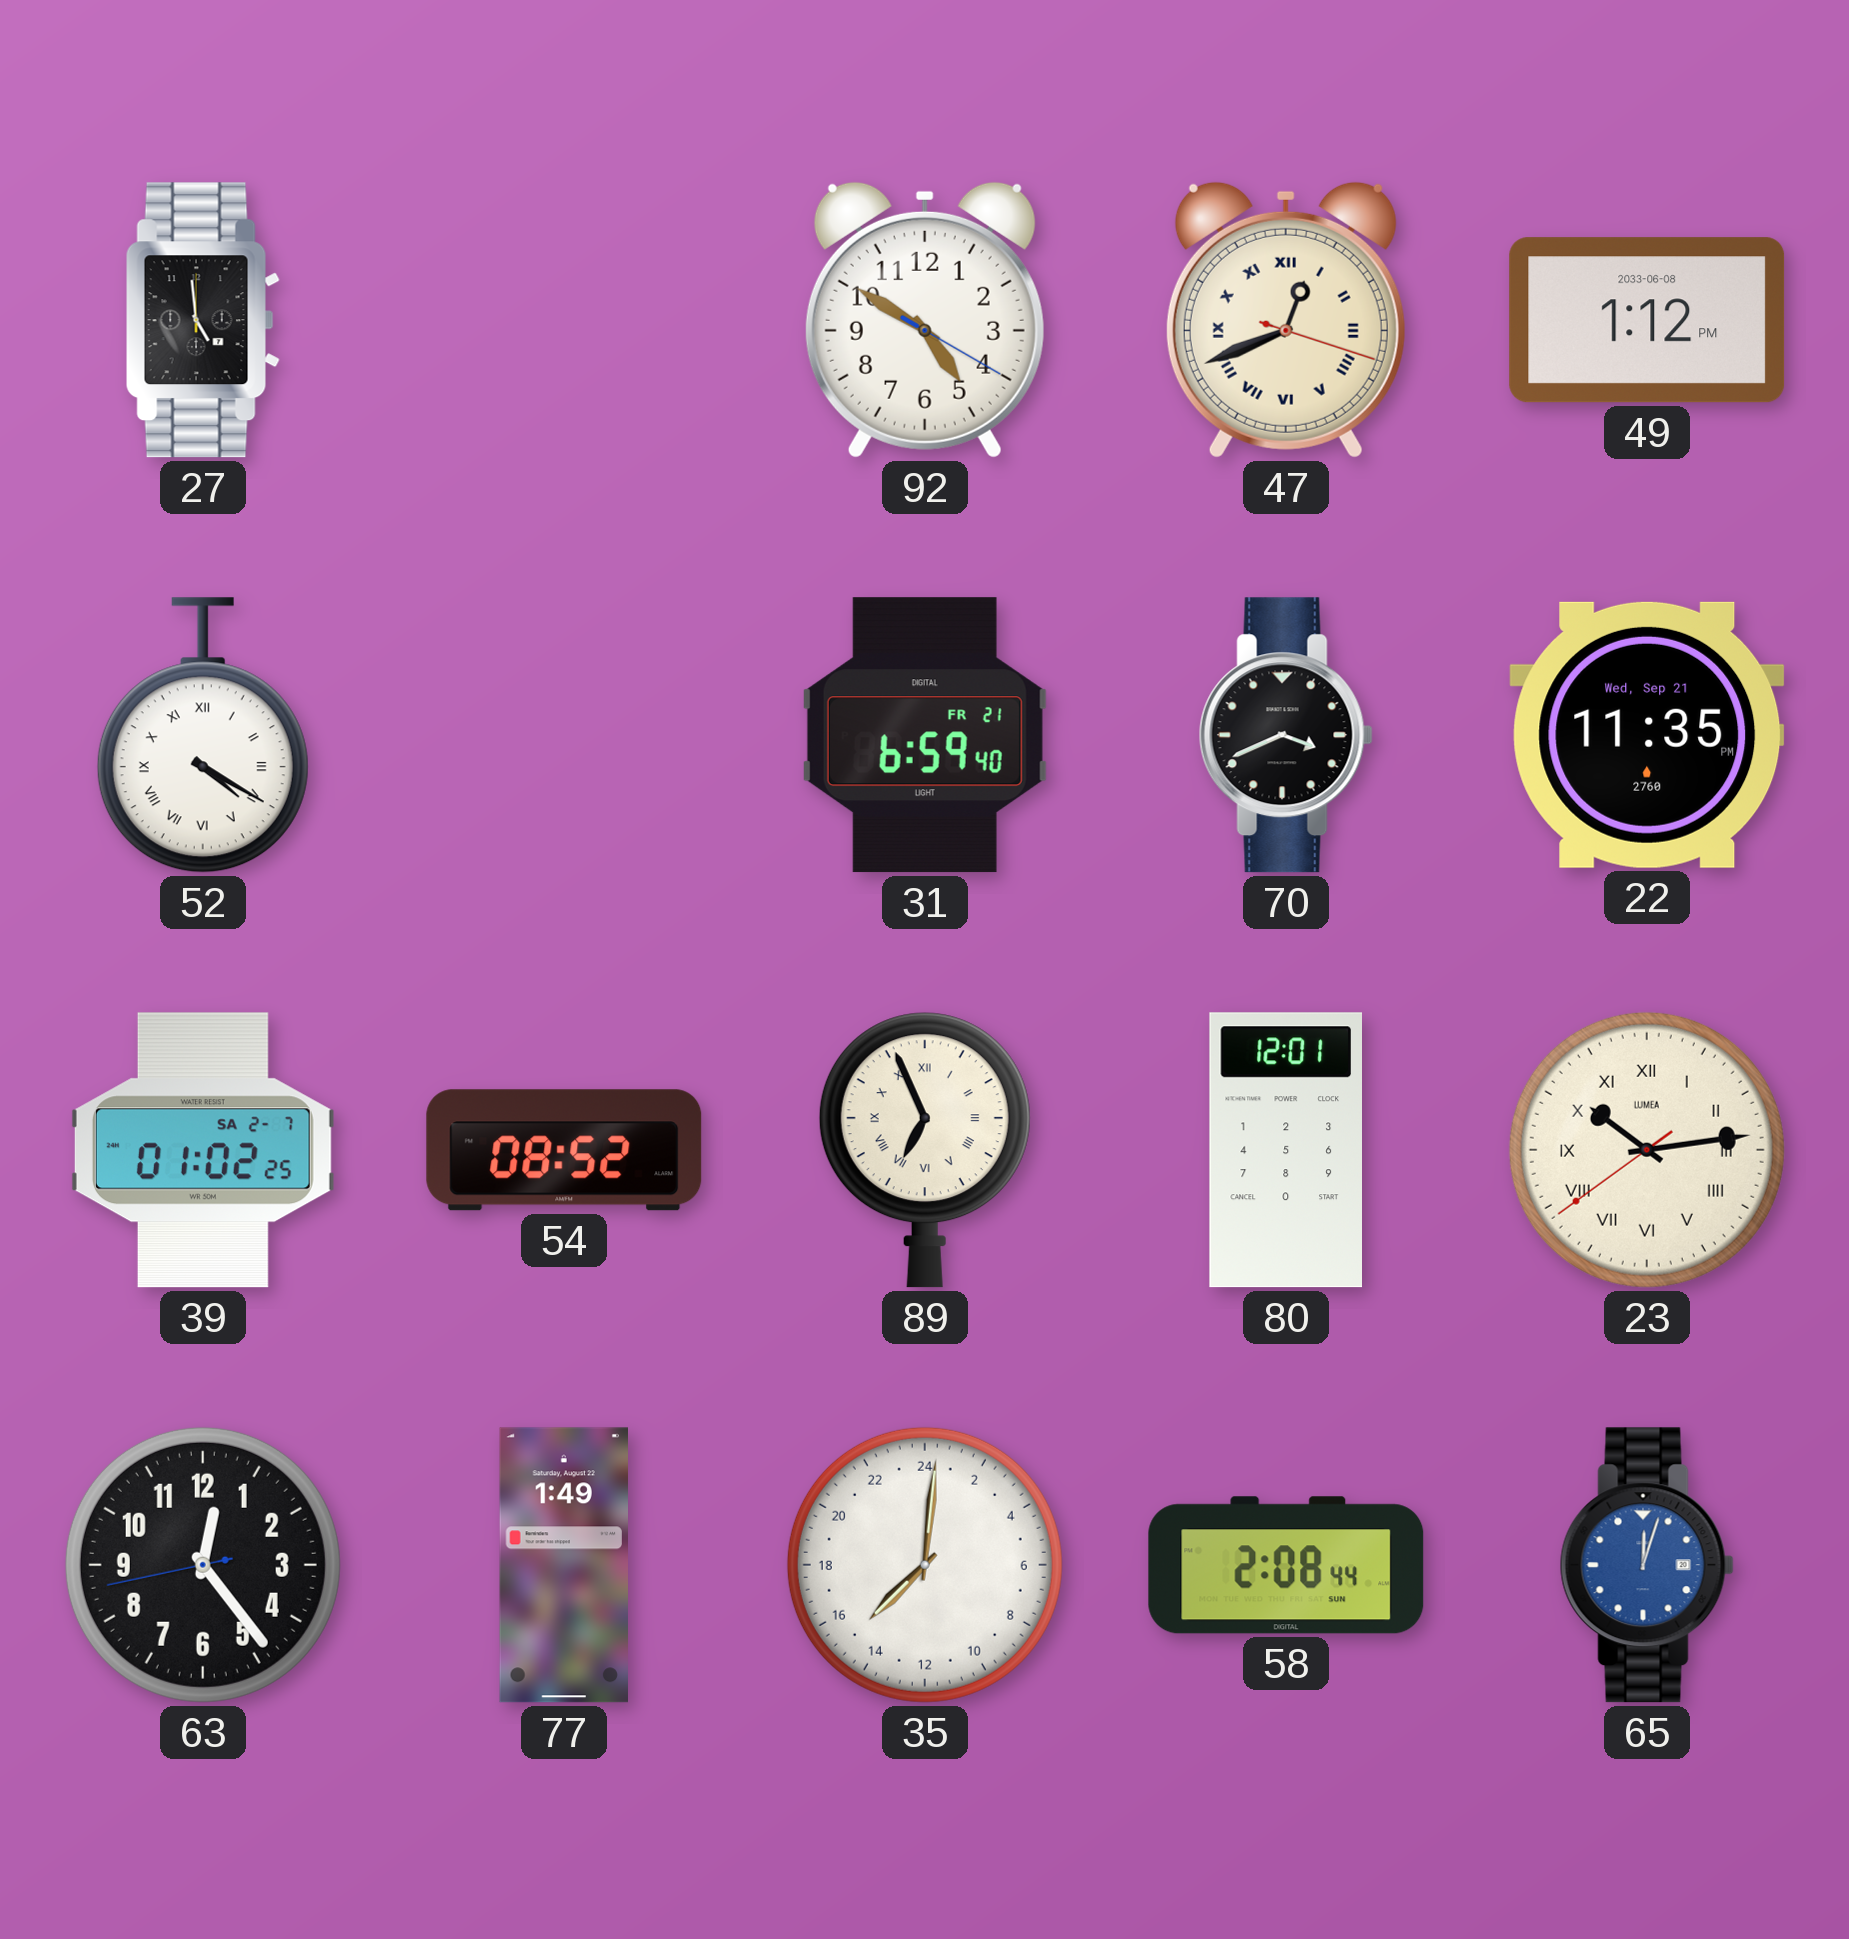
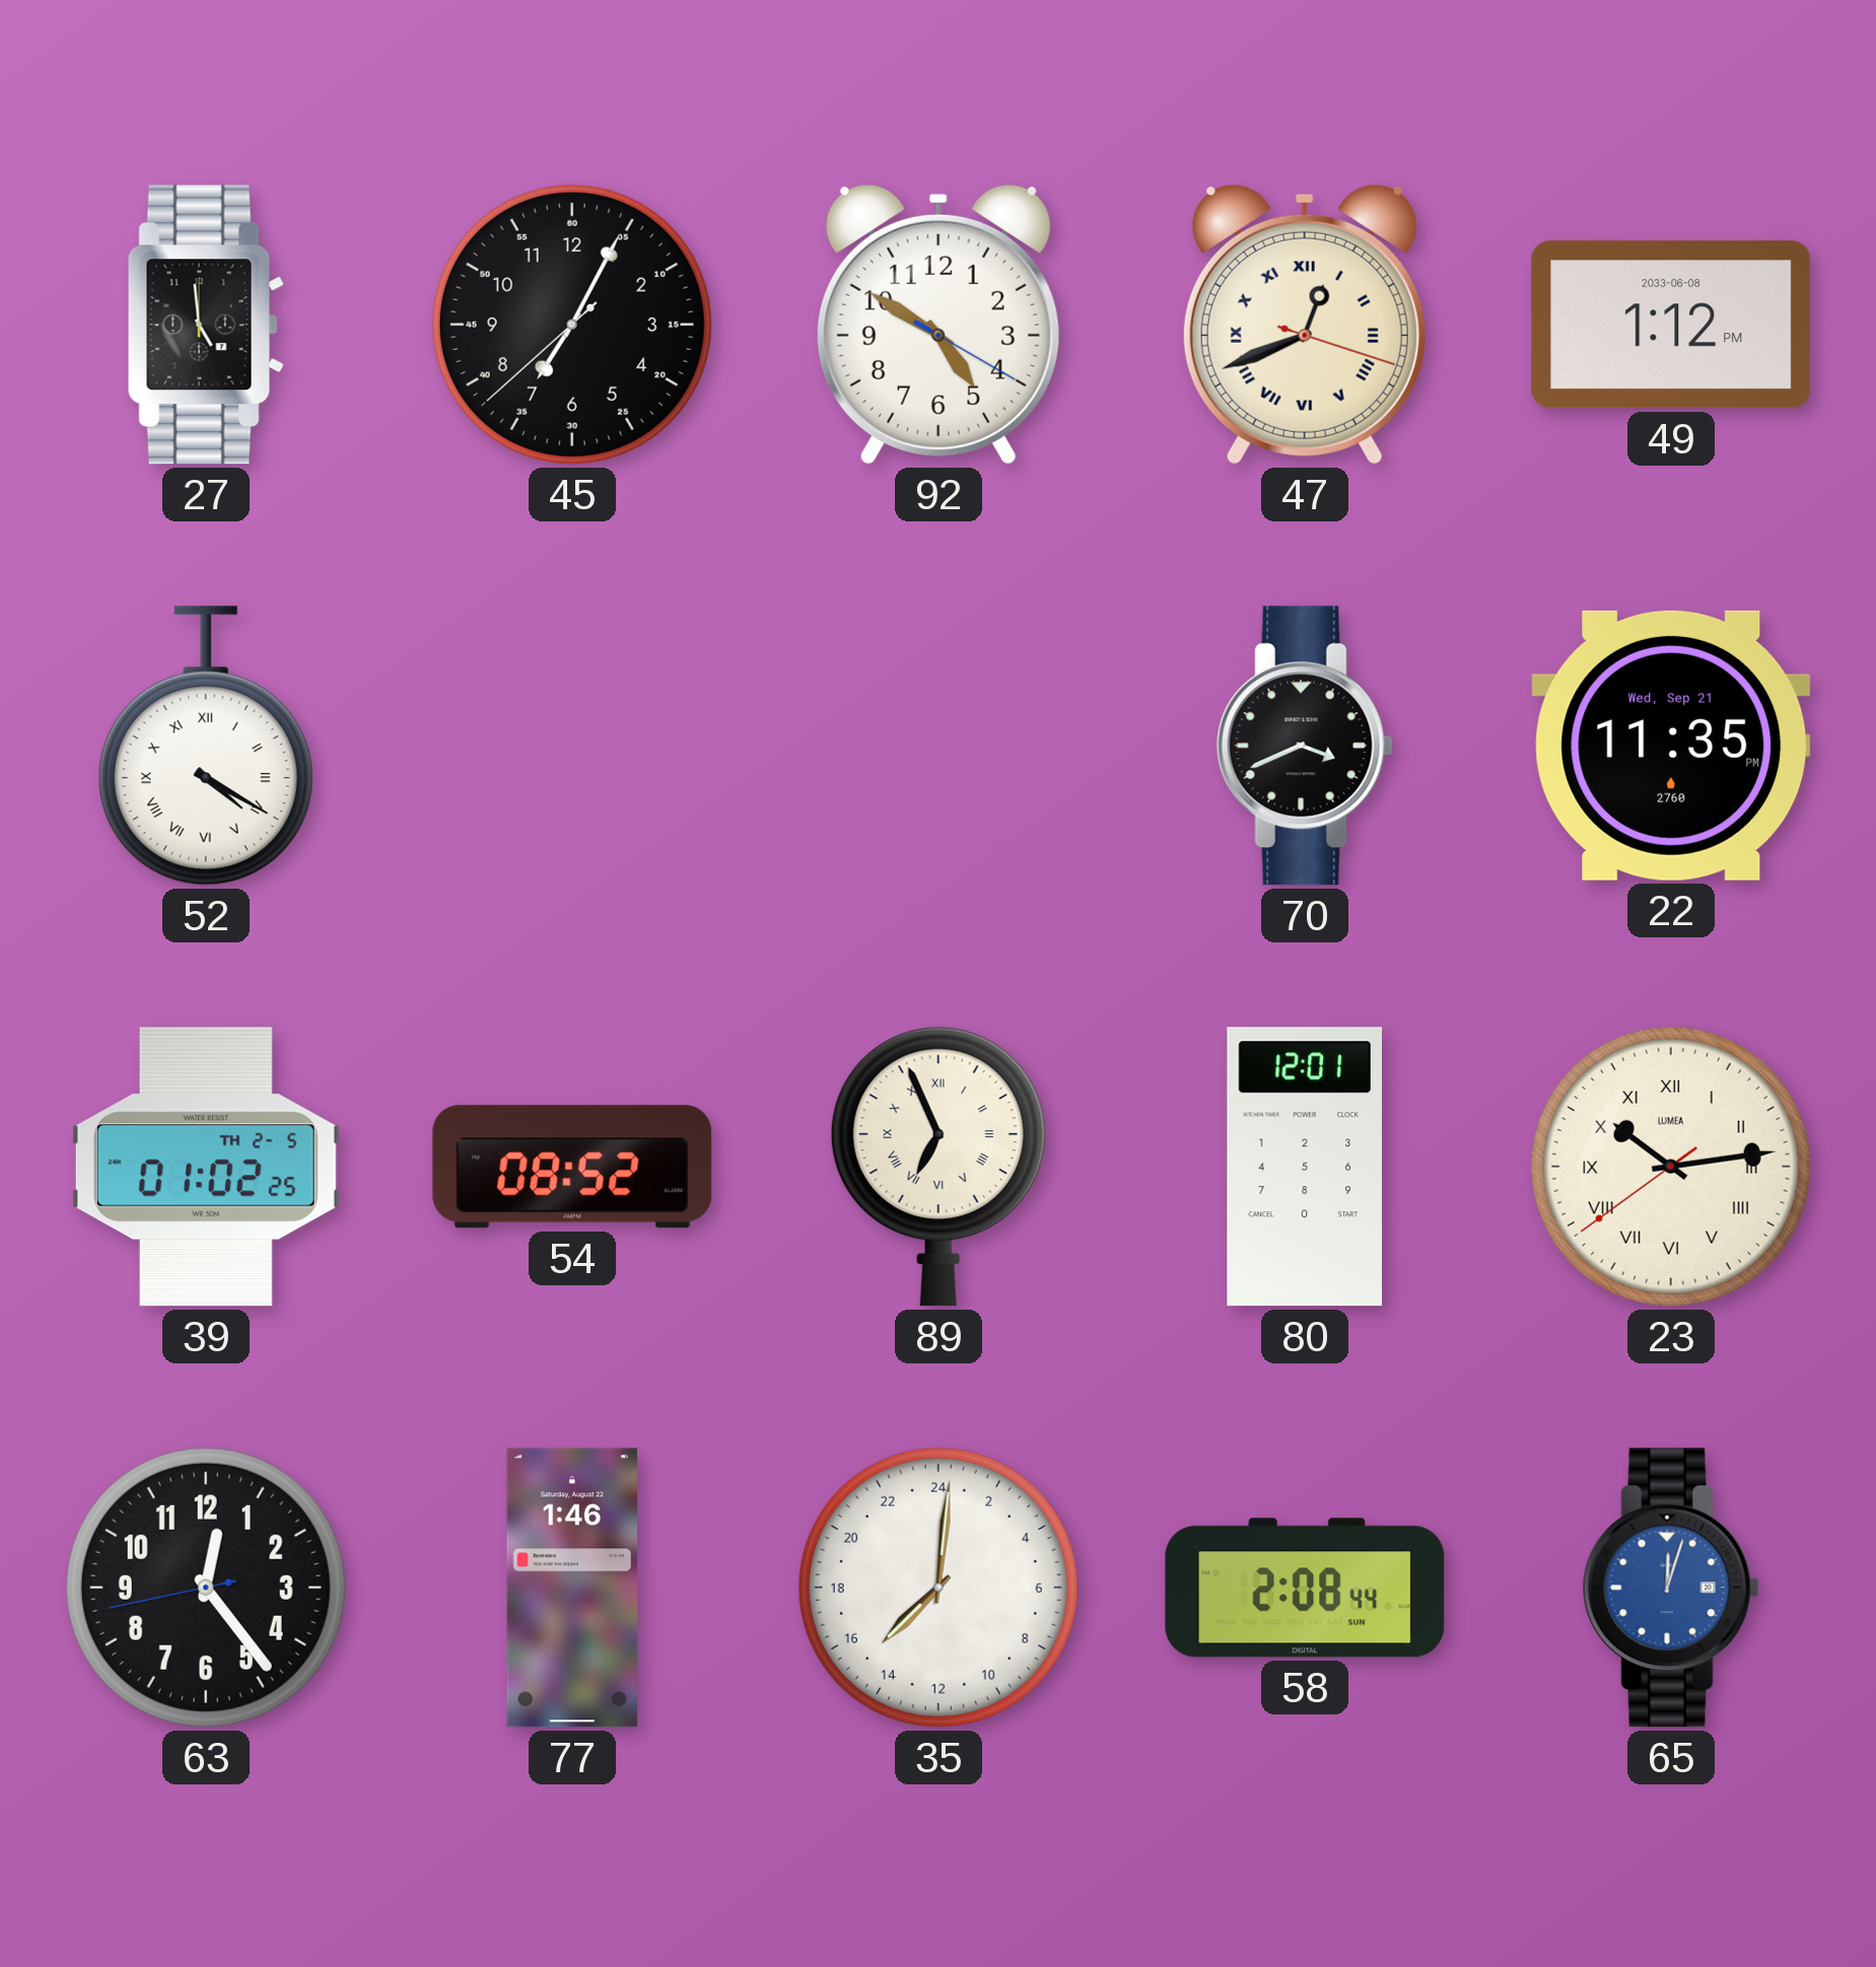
45: none -> 7:04 (572, 325)
31: 6:59 -> none (925, 735)
39 date: SA 2-7 -> TH 2-5 (206, 1167)
77: 1:49 -> 1:46 (571, 1588)
